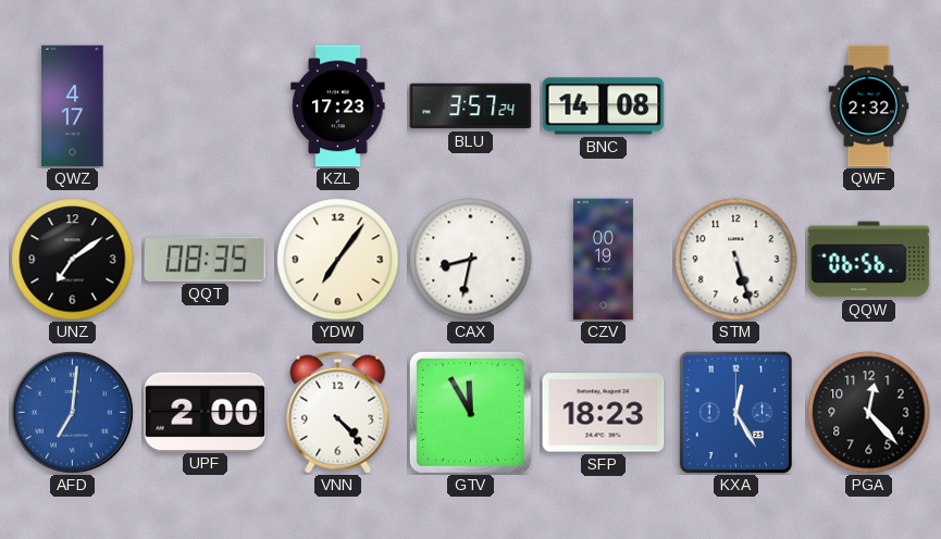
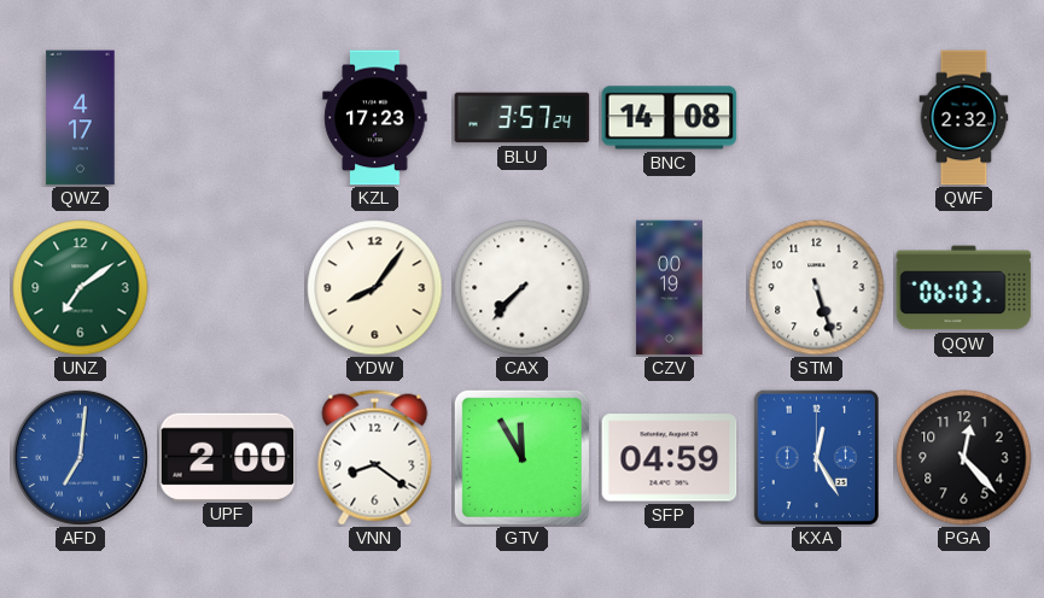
UNZ dial: black -> green (81, 288)
QQT: 08:35 -> none (206, 259)
YDW: 7:06 -> 8:06 (375, 288)
CAX: 8:32 -> 7:37 (523, 288)
QQW: 06:56 -> 06:03 (964, 288)
VNN: 4:23 -> 8:21 (375, 458)
SFP: 18:23 -> 04:59 (670, 458)
